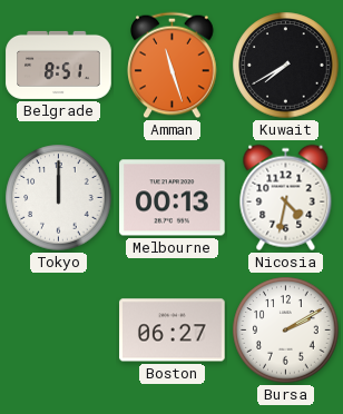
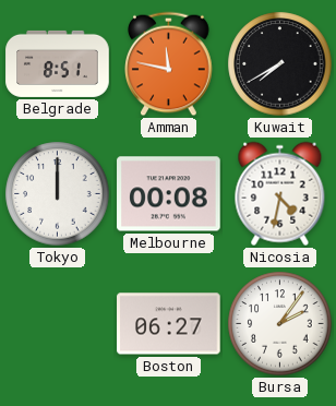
Amman: 11:27 -> 11:47 (169, 64)
Melbourne: 00:13 -> 00:08 (169, 194)
Bursa: 2:10 -> 2:06 (280, 324)
